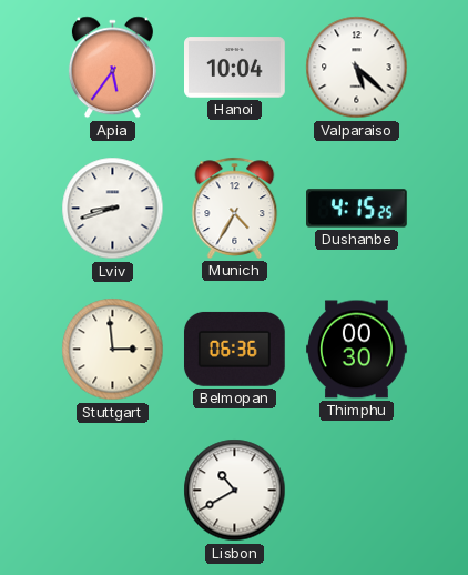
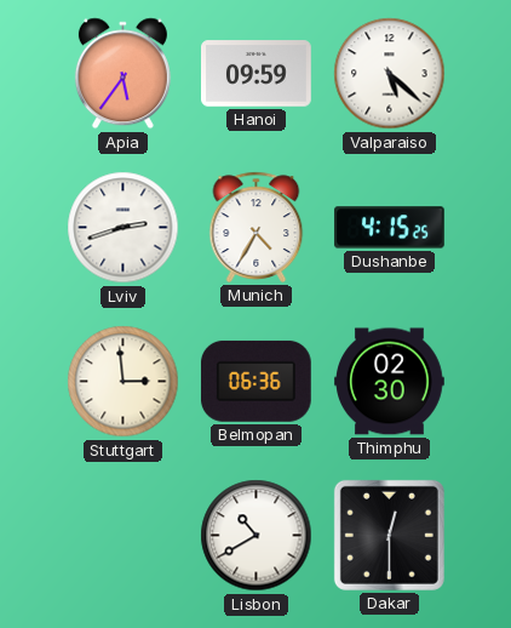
Hanoi: 10:04 -> 09:59 (257, 74)
Lviv: 8:42 -> 2:42 (124, 228)
Thimphu: 00:30 -> 02:30 (390, 382)
Dakar: none -> 12:30 (389, 535)
